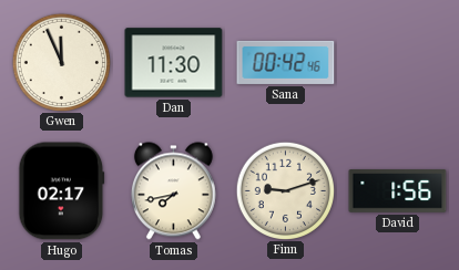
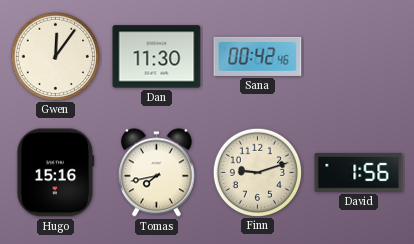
Gwen: 11:56 -> 12:06 (55, 56)
Hugo: 02:17 -> 15:16 (56, 173)
